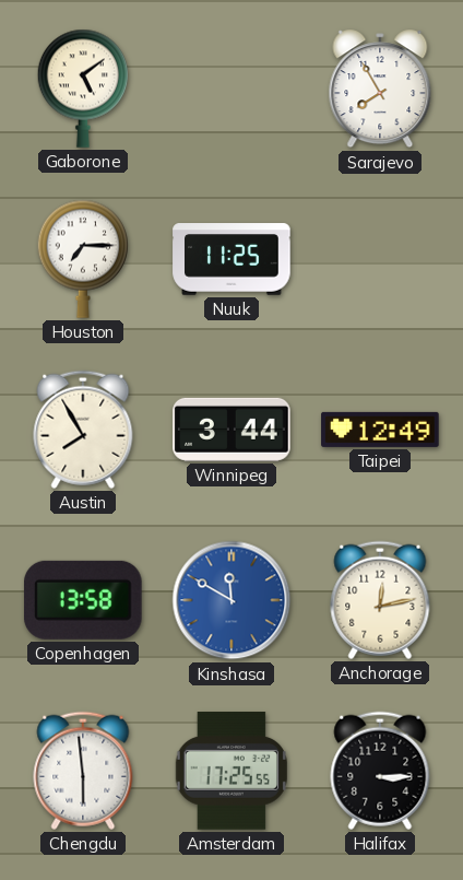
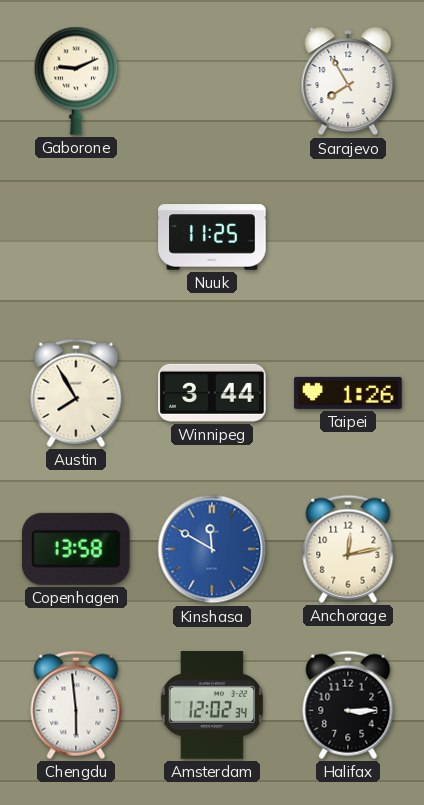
Gaborone: 5:09 -> 9:11 (76, 81)
Houston: 7:15 -> none (83, 259)
Taipei: 12:49 -> 1:26 (348, 393)
Amsterdam: 17:25 -> 12:02 (212, 705)
